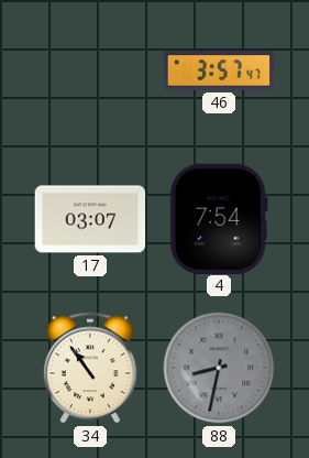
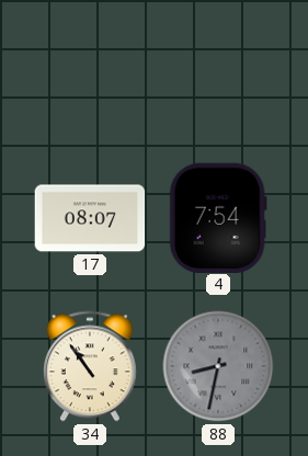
46: 3:57 -> none (219, 70)
17: 03:07 -> 08:07 (90, 218)
